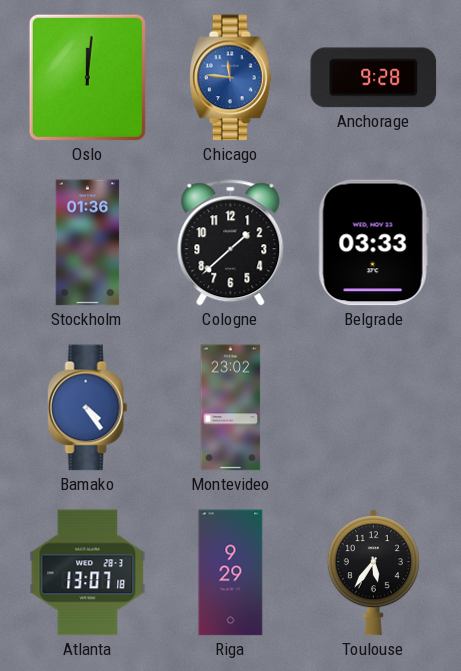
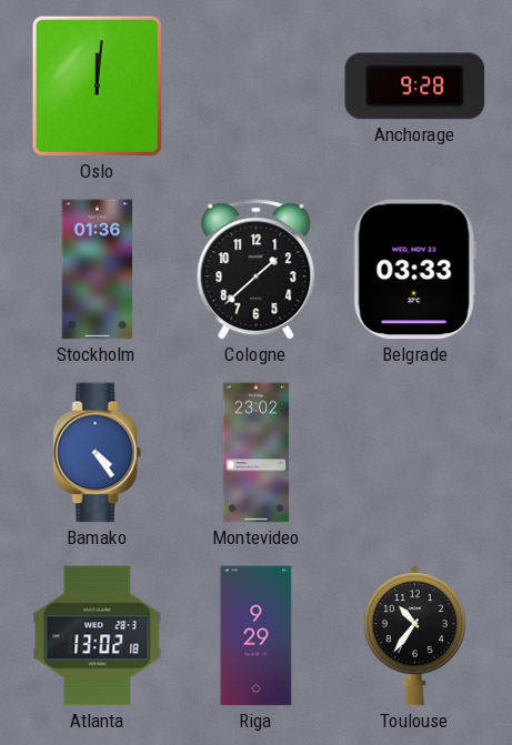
Chicago: 11:46 -> none (231, 78)
Atlanta: 13:07 -> 13:02 (98, 636)
Toulouse: 5:36 -> 10:36 (414, 636)
